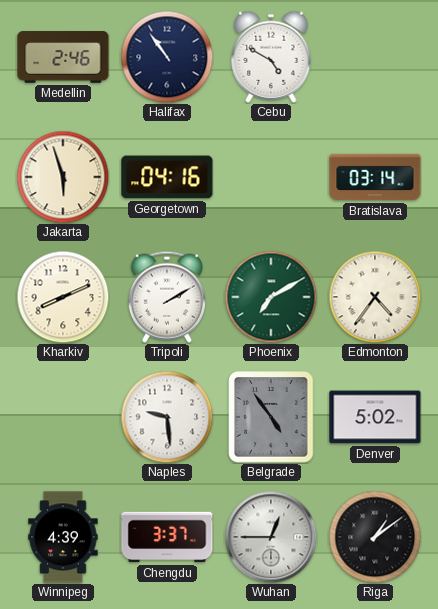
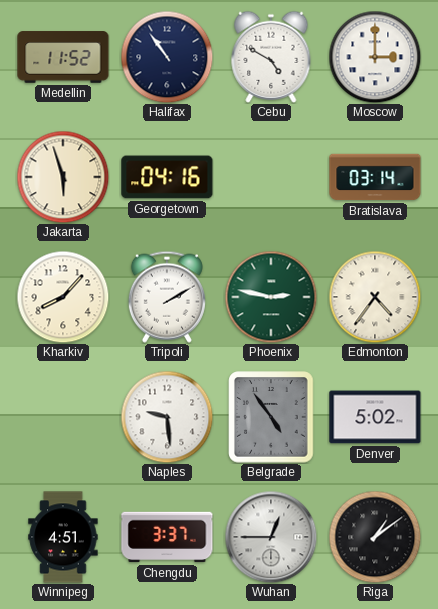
Medellin: 2:46 -> 11:52 (63, 57)
Moscow: none -> 3:00 (375, 57)
Kharkiv: 8:11 -> 8:07 (63, 297)
Phoenix: 7:10 -> 2:47 (271, 297)
Winnipeg: 4:39 -> 4:51 (63, 537)
